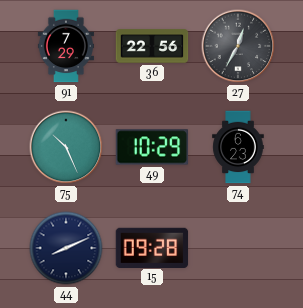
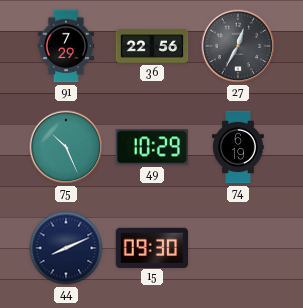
74: 6:23 -> 6:19 (238, 147)
15: 09:28 -> 09:30 (152, 247)
